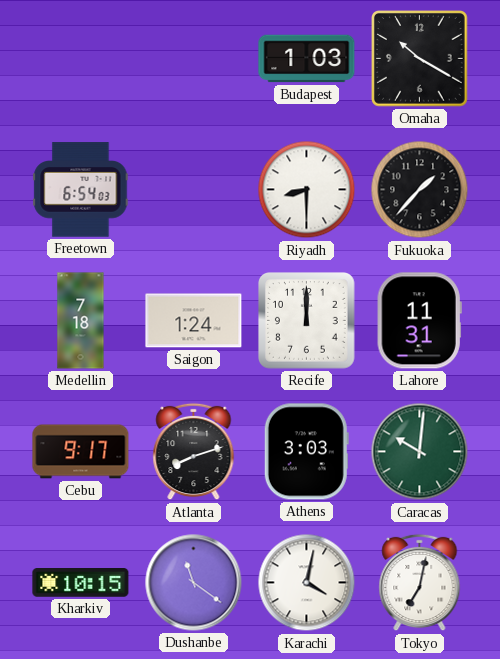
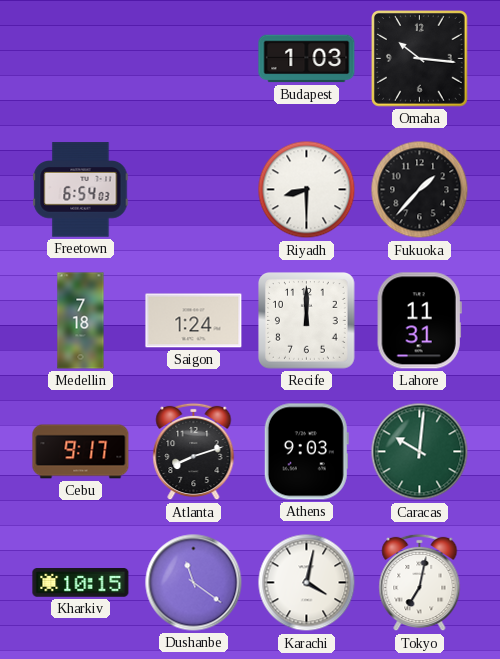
Omaha: 10:20 -> 10:16 (420, 59)
Athens: 3:03 -> 9:03 (306, 452)
